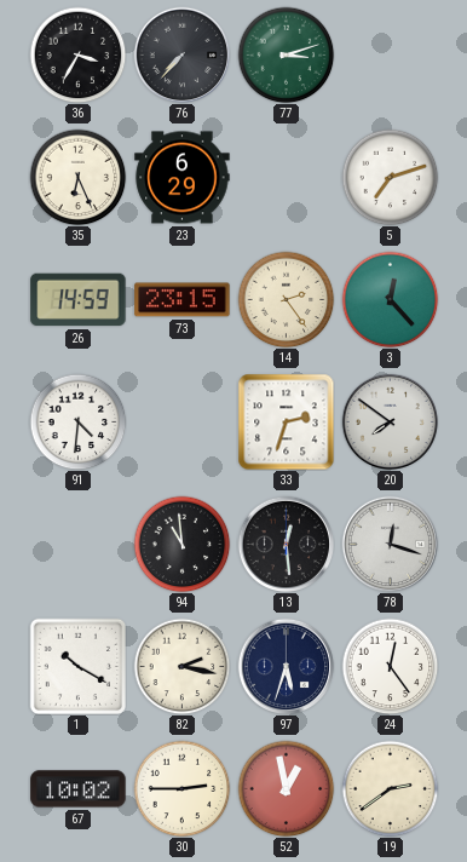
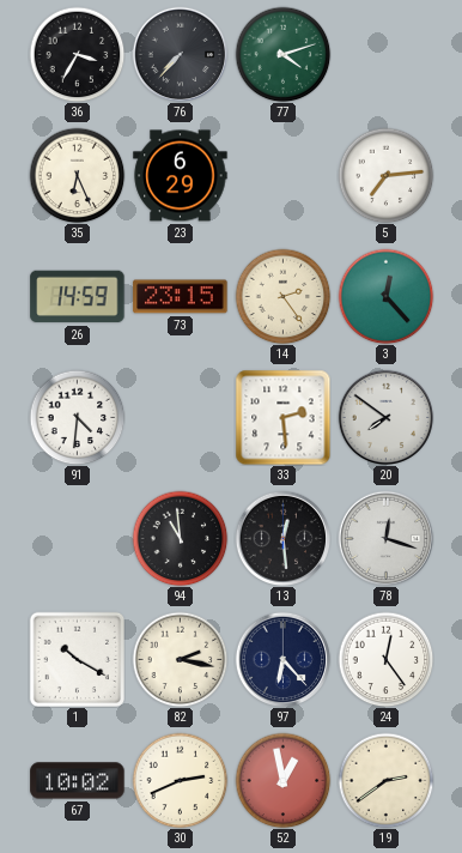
77: 3:12 -> 4:12 (282, 54)
5: 7:12 -> 7:14 (385, 175)
33: 2:33 -> 2:29 (282, 417)
97: 5:33 -> 6:23 (282, 659)
30: 2:45 -> 2:41 (180, 780)
